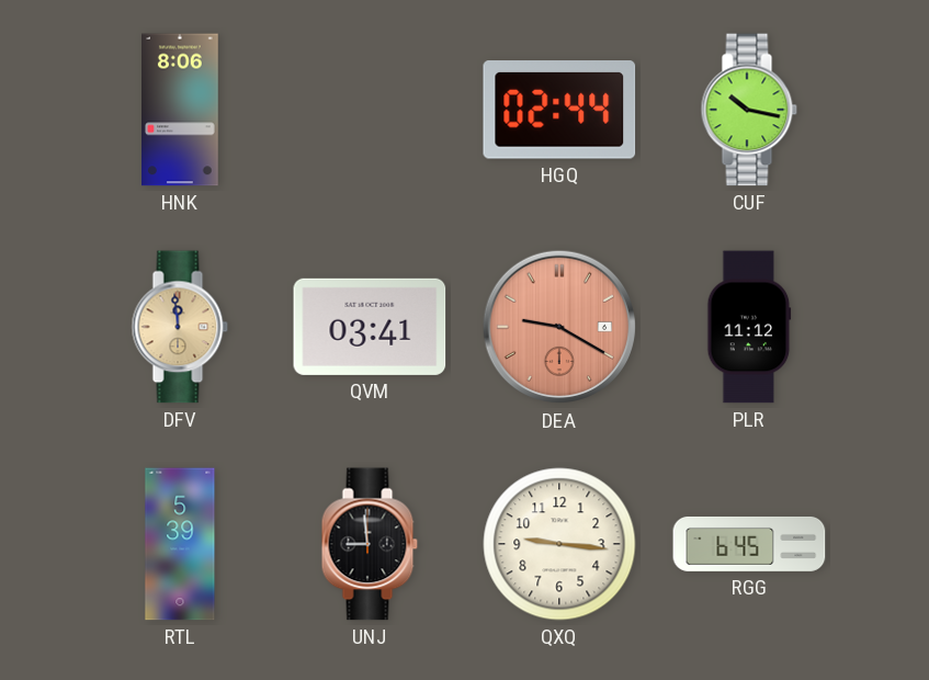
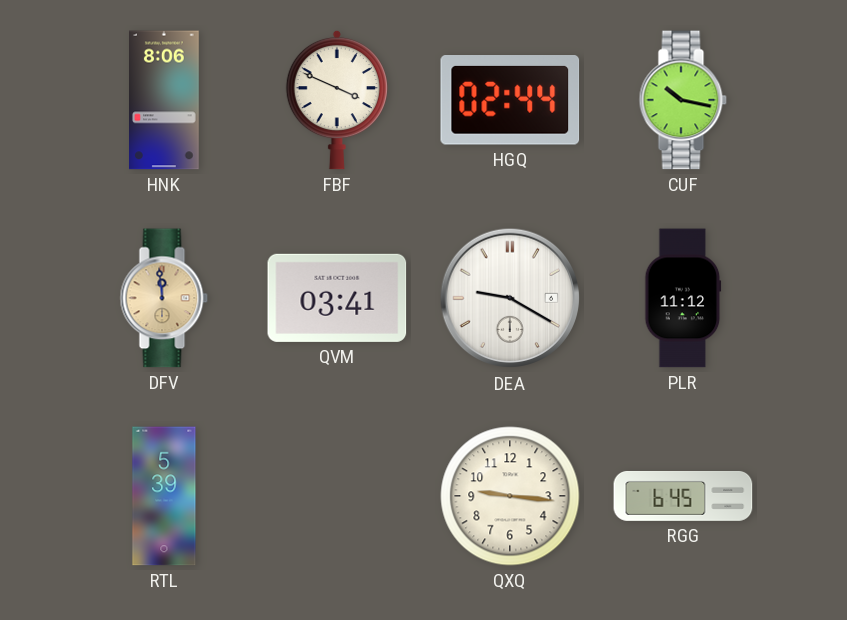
FBF: none -> 3:49 (337, 100)
DEA dial: salmon -> white (510, 298)
UNJ: 8:59 -> none (370, 544)
